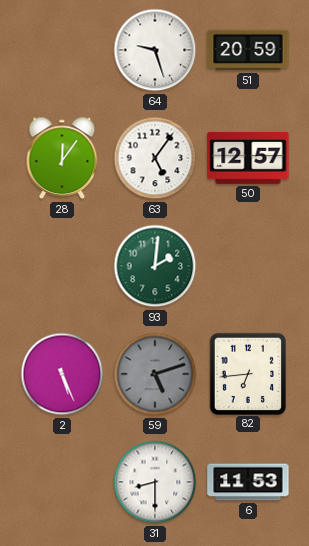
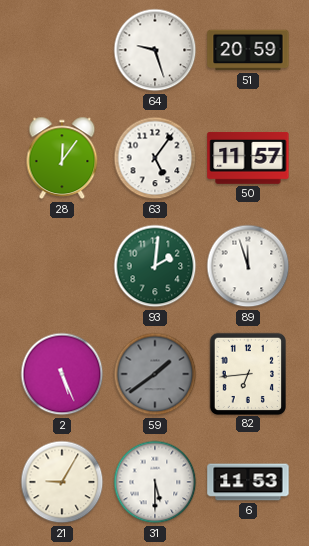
50: 12:57 -> 11:57 (248, 158)
89: none -> 11:57 (248, 266)
59: 5:12 -> 1:39 (155, 374)
21: none -> 9:05 (62, 482)
31: 8:30 -> 5:30 (155, 482)
